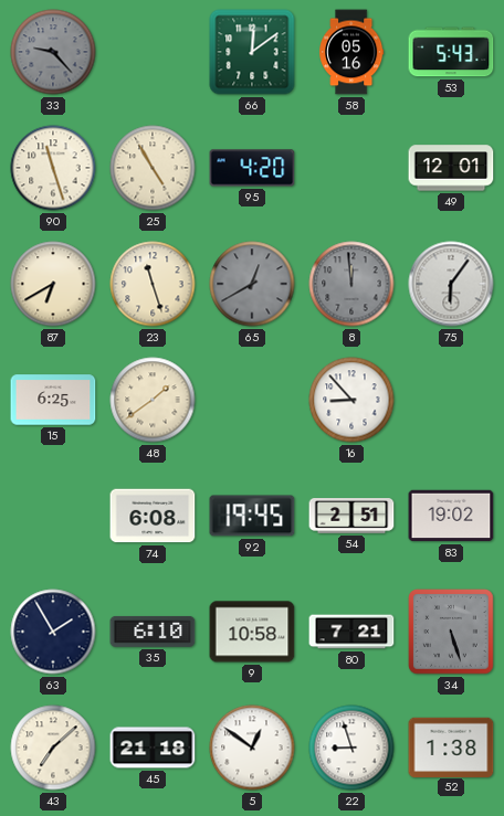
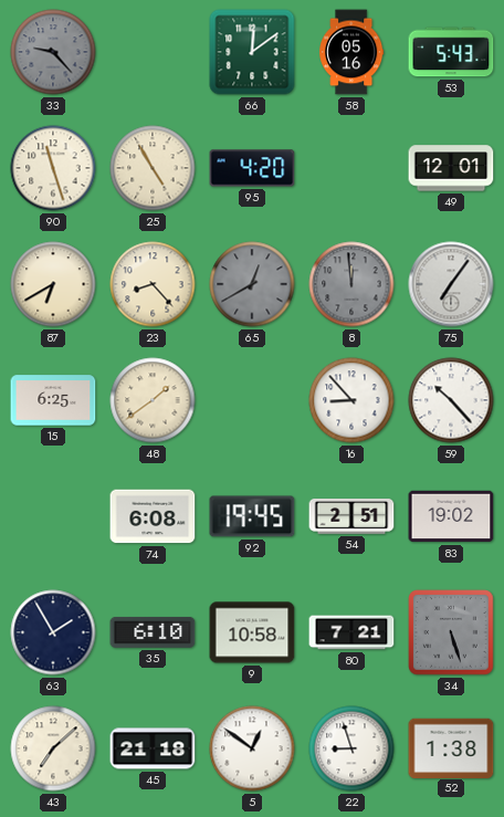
23: 11:27 -> 8:23 (153, 284)
75: 6:06 -> 7:06 (451, 284)
59: none -> 10:23 (451, 400)
